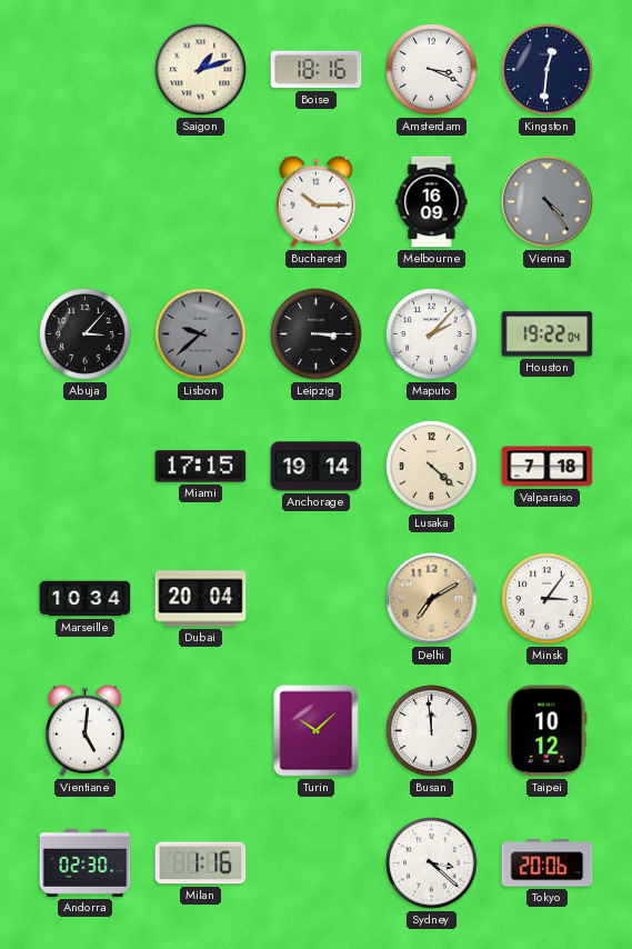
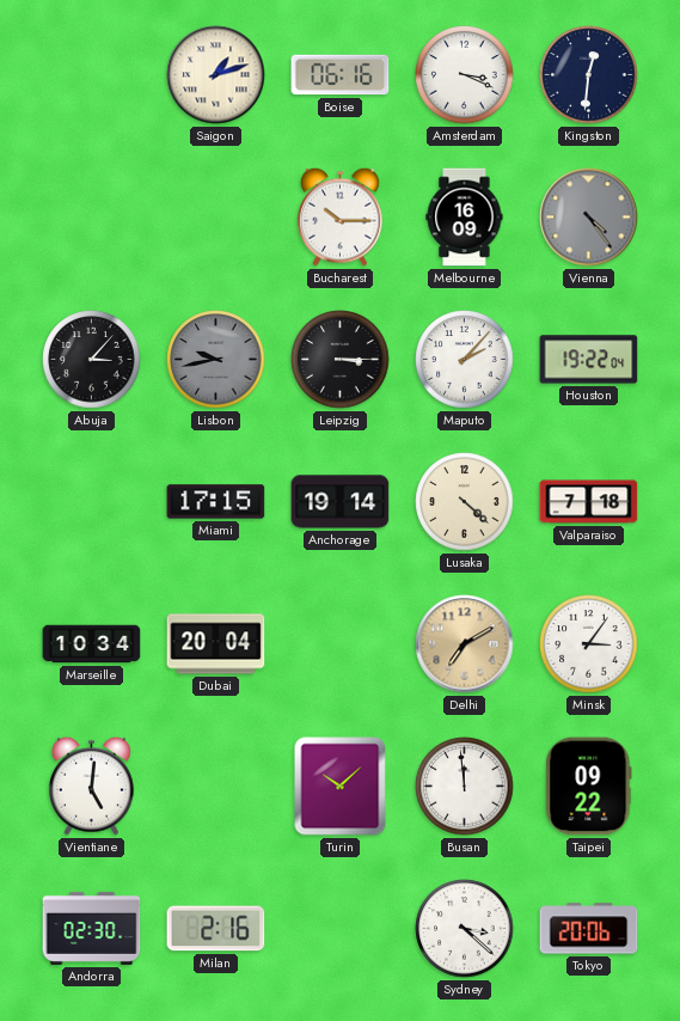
Boise: 18:16 -> 06:16 (341, 75)
Lisbon: 9:38 -> 9:43 (216, 360)
Taipei: 10:12 -> 09:22 (589, 787)
Milan: 1:16 -> 2:16 (216, 929)
